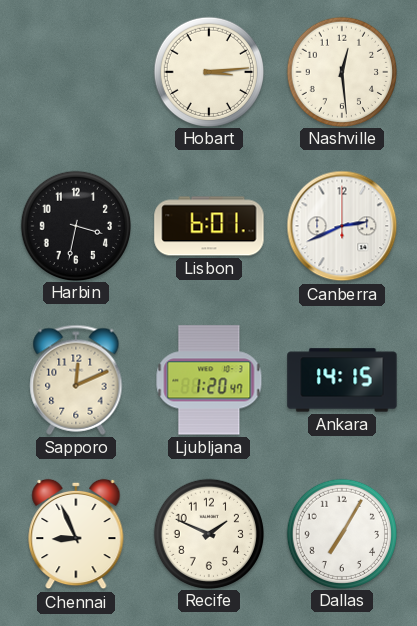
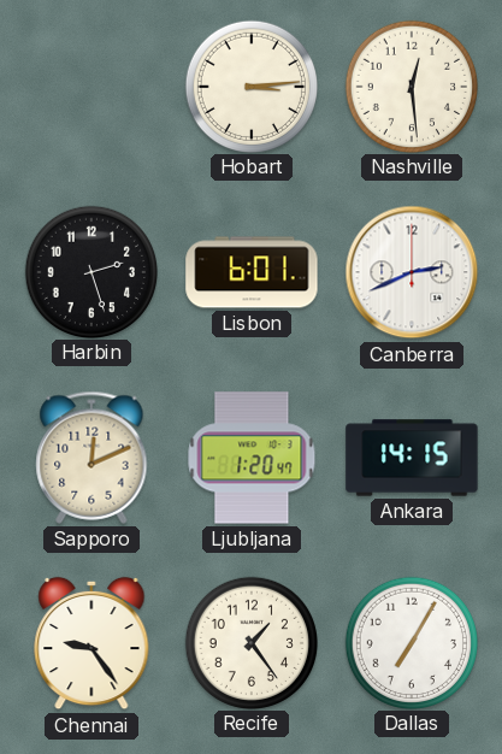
Harbin: 3:32 -> 2:27 (90, 271)
Chennai: 8:56 -> 9:24 (91, 643)
Recife: 1:49 -> 1:24 (250, 642)
